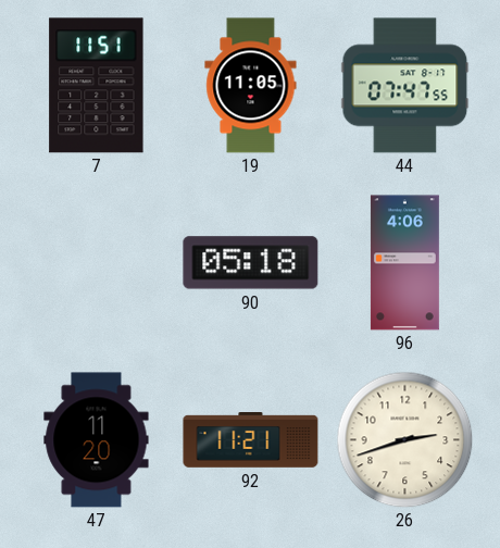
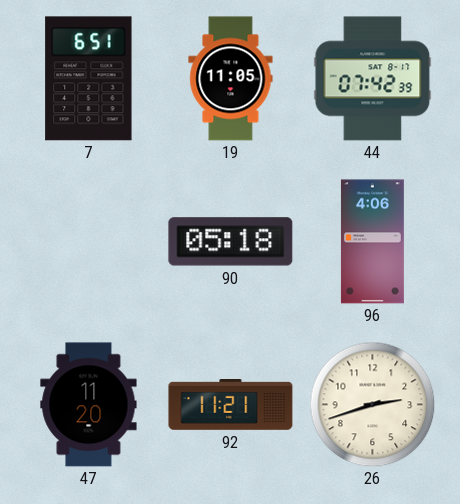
7: 11:51 -> 6:51 (89, 79)
44: 07:47 -> 07:42 (373, 79)
